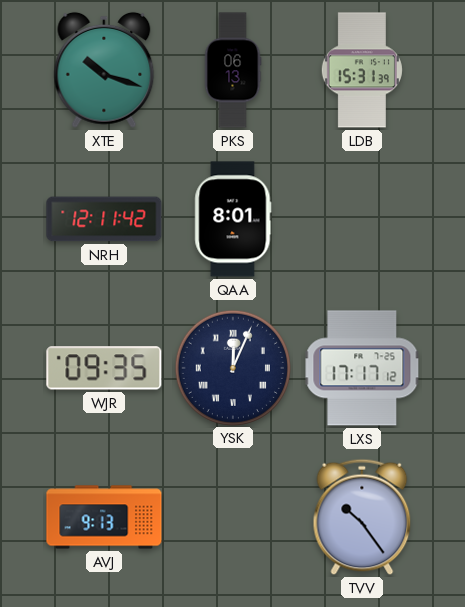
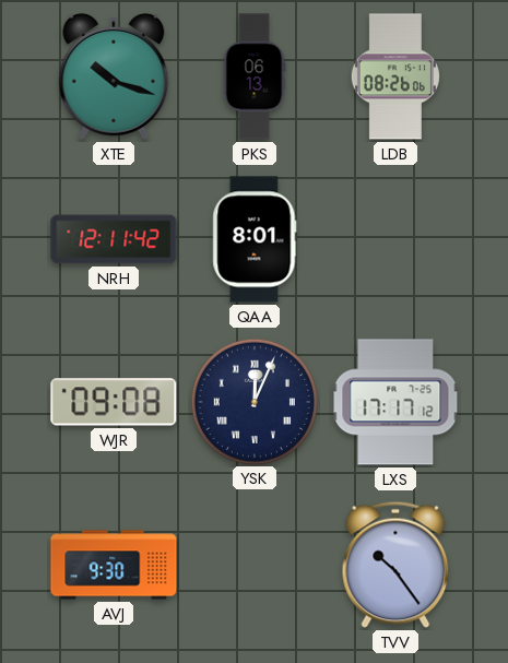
LDB: 15:31 -> 08:26 (395, 76)
WJR: 09:35 -> 09:08 (114, 402)
AVJ: 9:13 -> 9:30 (114, 565)
